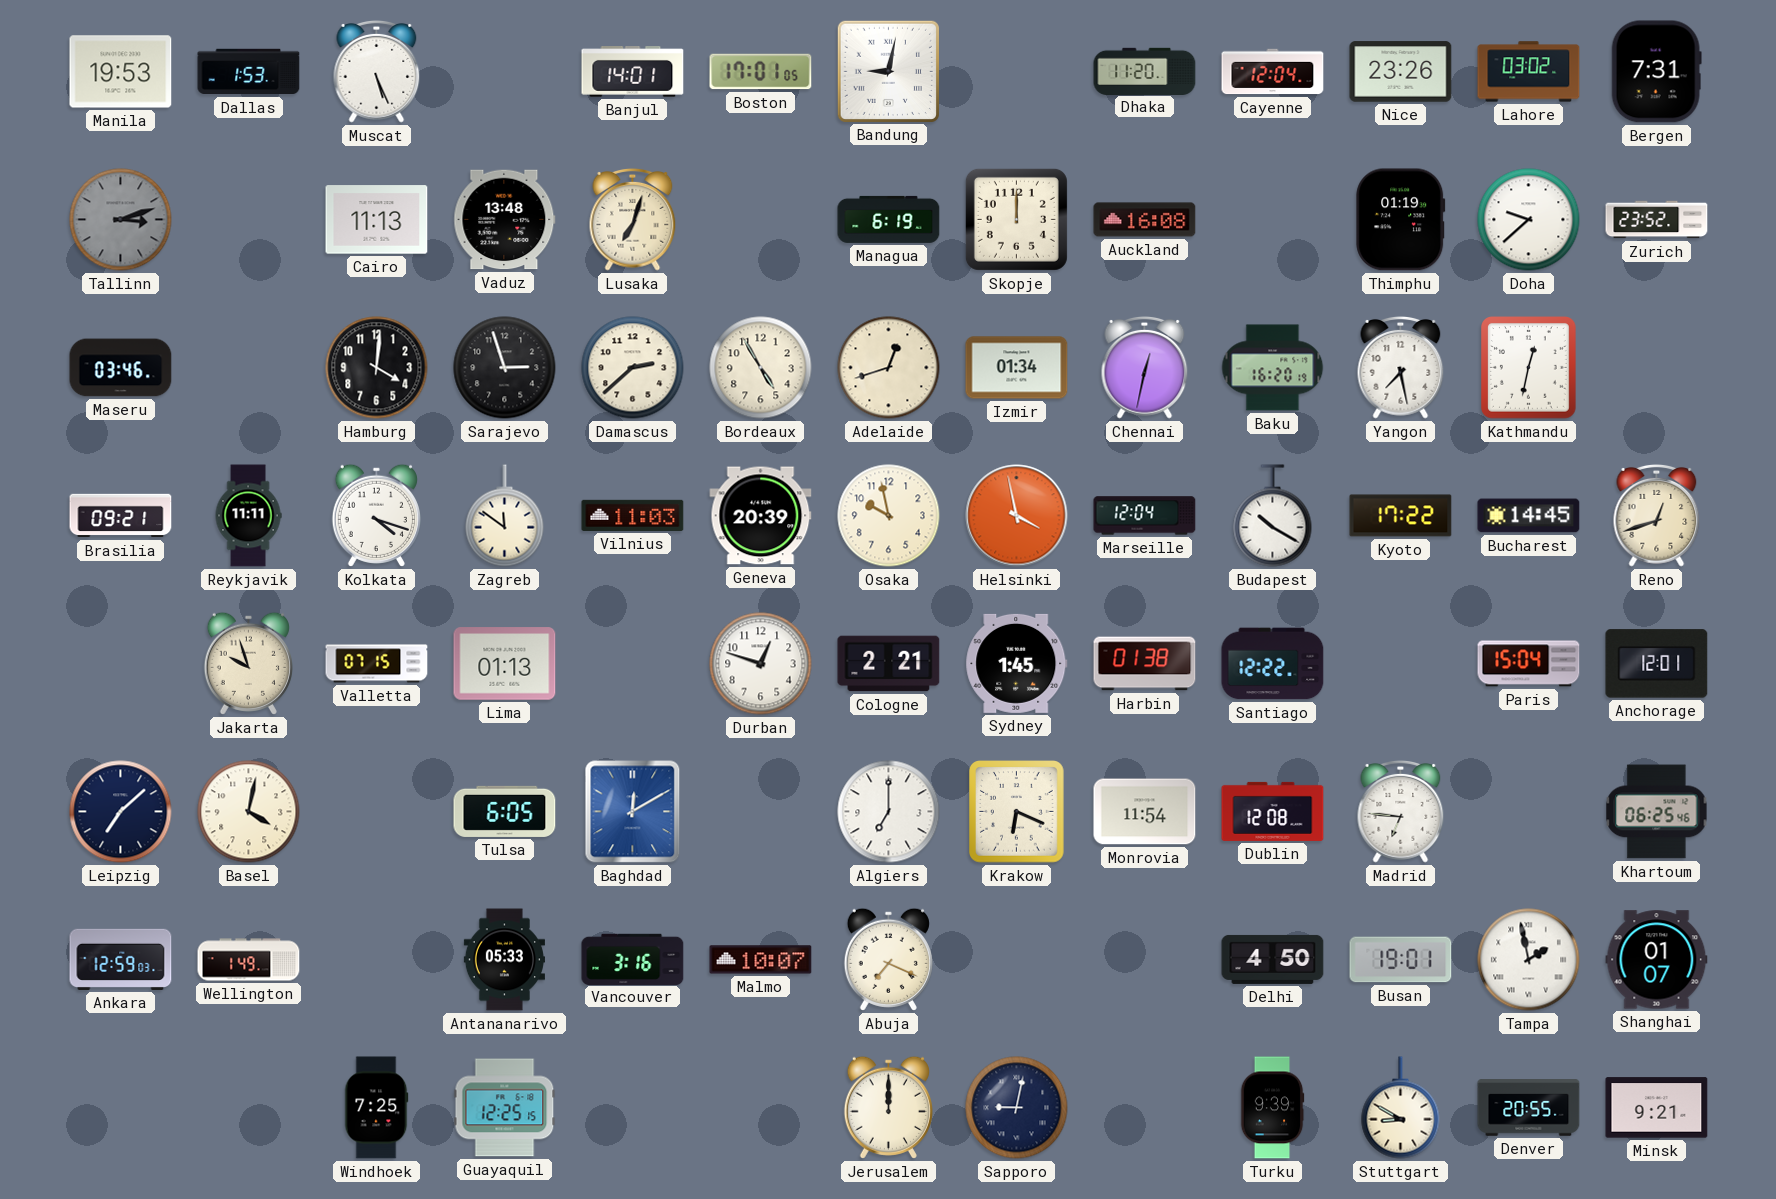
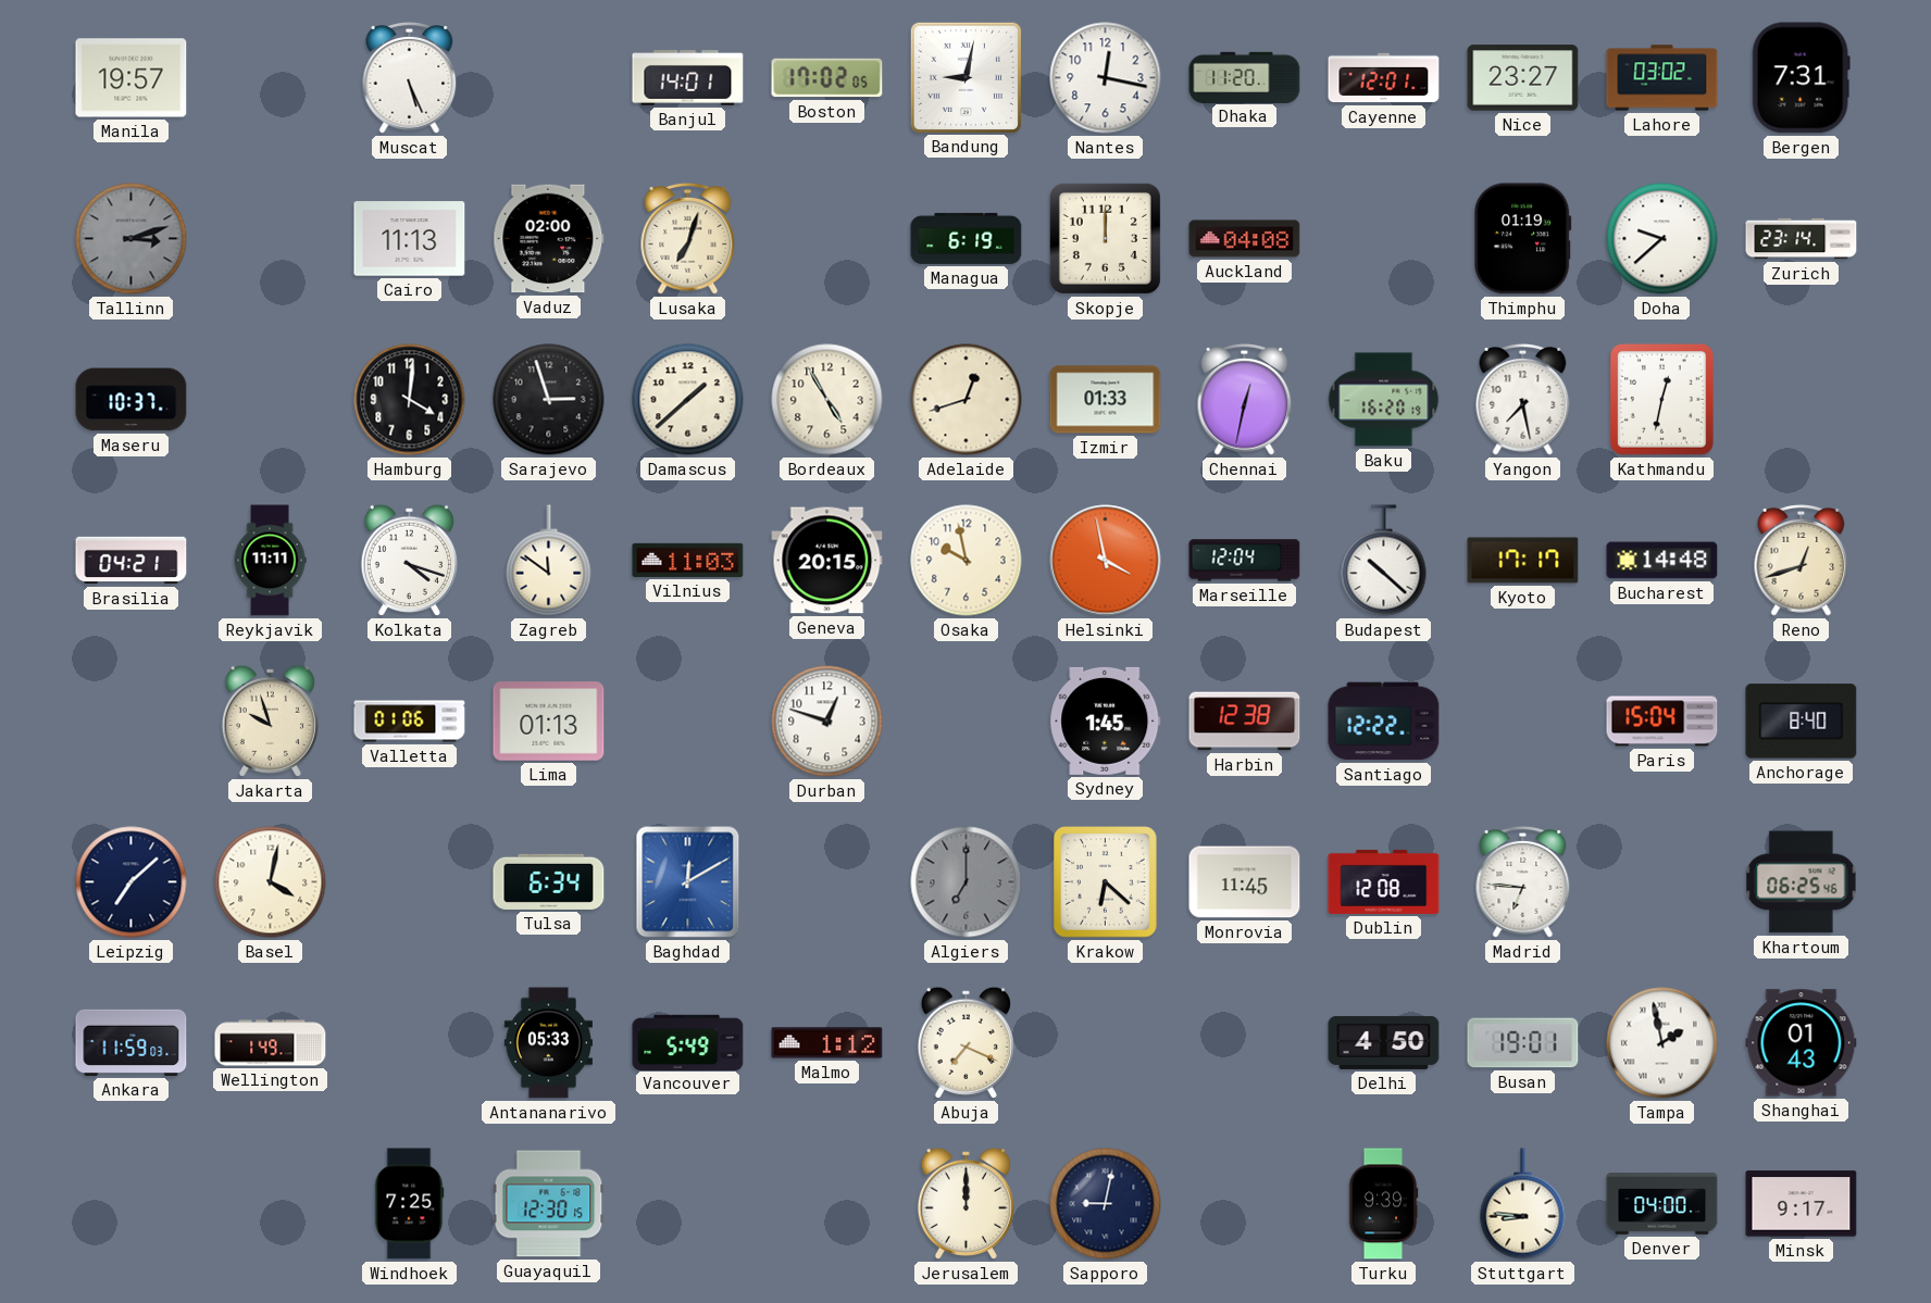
Manila: 19:53 -> 19:57 (132, 78)
Dallas: 1:53 -> none (249, 72)
Boston: 17:01 -> 17:02 (827, 78)
Nantes: none -> 12:17 (1106, 78)
Cayenne: 12:04 -> 12:01 (1384, 78)
Nice: 23:26 -> 23:27 (1523, 78)
Vaduz: 13:48 -> 02:00 (549, 239)
Auckland: 16:08 -> 04:08 (1245, 239)
Zurich: 23:52 -> 23:14 (1802, 239)
Maseru: 03:46 -> 10:37 (132, 400)
Damascus: 2:38 -> 1:38 (688, 400)
Izmir: 01:34 -> 01:33 (1106, 400)
Brasilia: 09:21 -> 04:21 (132, 561)
Geneva: 20:39 -> 20:15 (827, 561)
Budapest: 10:20 -> 10:22 (1384, 561)
Kyoto: 17:22 -> 17:17 (1523, 561)
Bucharest: 14:45 -> 14:48 (1662, 561)
Valletta: 07:15 -> 01:06 (410, 722)
Cologne: 2:21 -> none (889, 664)
Harbin: 01:38 -> 12:38 (1245, 722)
Anchorage: 12:01 -> 8:40 (1802, 722)
Tulsa: 6:05 -> 6:34 (549, 881)
Algiers dial: white -> grey (967, 882)
Krakow: 6:19 -> 6:22 (1106, 882)
Monrovia: 11:54 -> 11:45 (1245, 882)
Ankara: 12:59 -> 11:59 (132, 1042)
Vancouver: 3:16 -> 5:49 (688, 1042)
Malmo: 10:07 -> 1:12 (827, 1043)
Shanghai: 01:07 -> 01:43 (1802, 1043)
Guayaquil: 12:25 -> 12:30 (549, 1204)
Stuttgart: 8:50 -> 8:46 (1523, 1204)
Denver: 20:55 -> 04:00 (1662, 1204)
Minsk: 9:21 -> 9:17 (1802, 1204)
